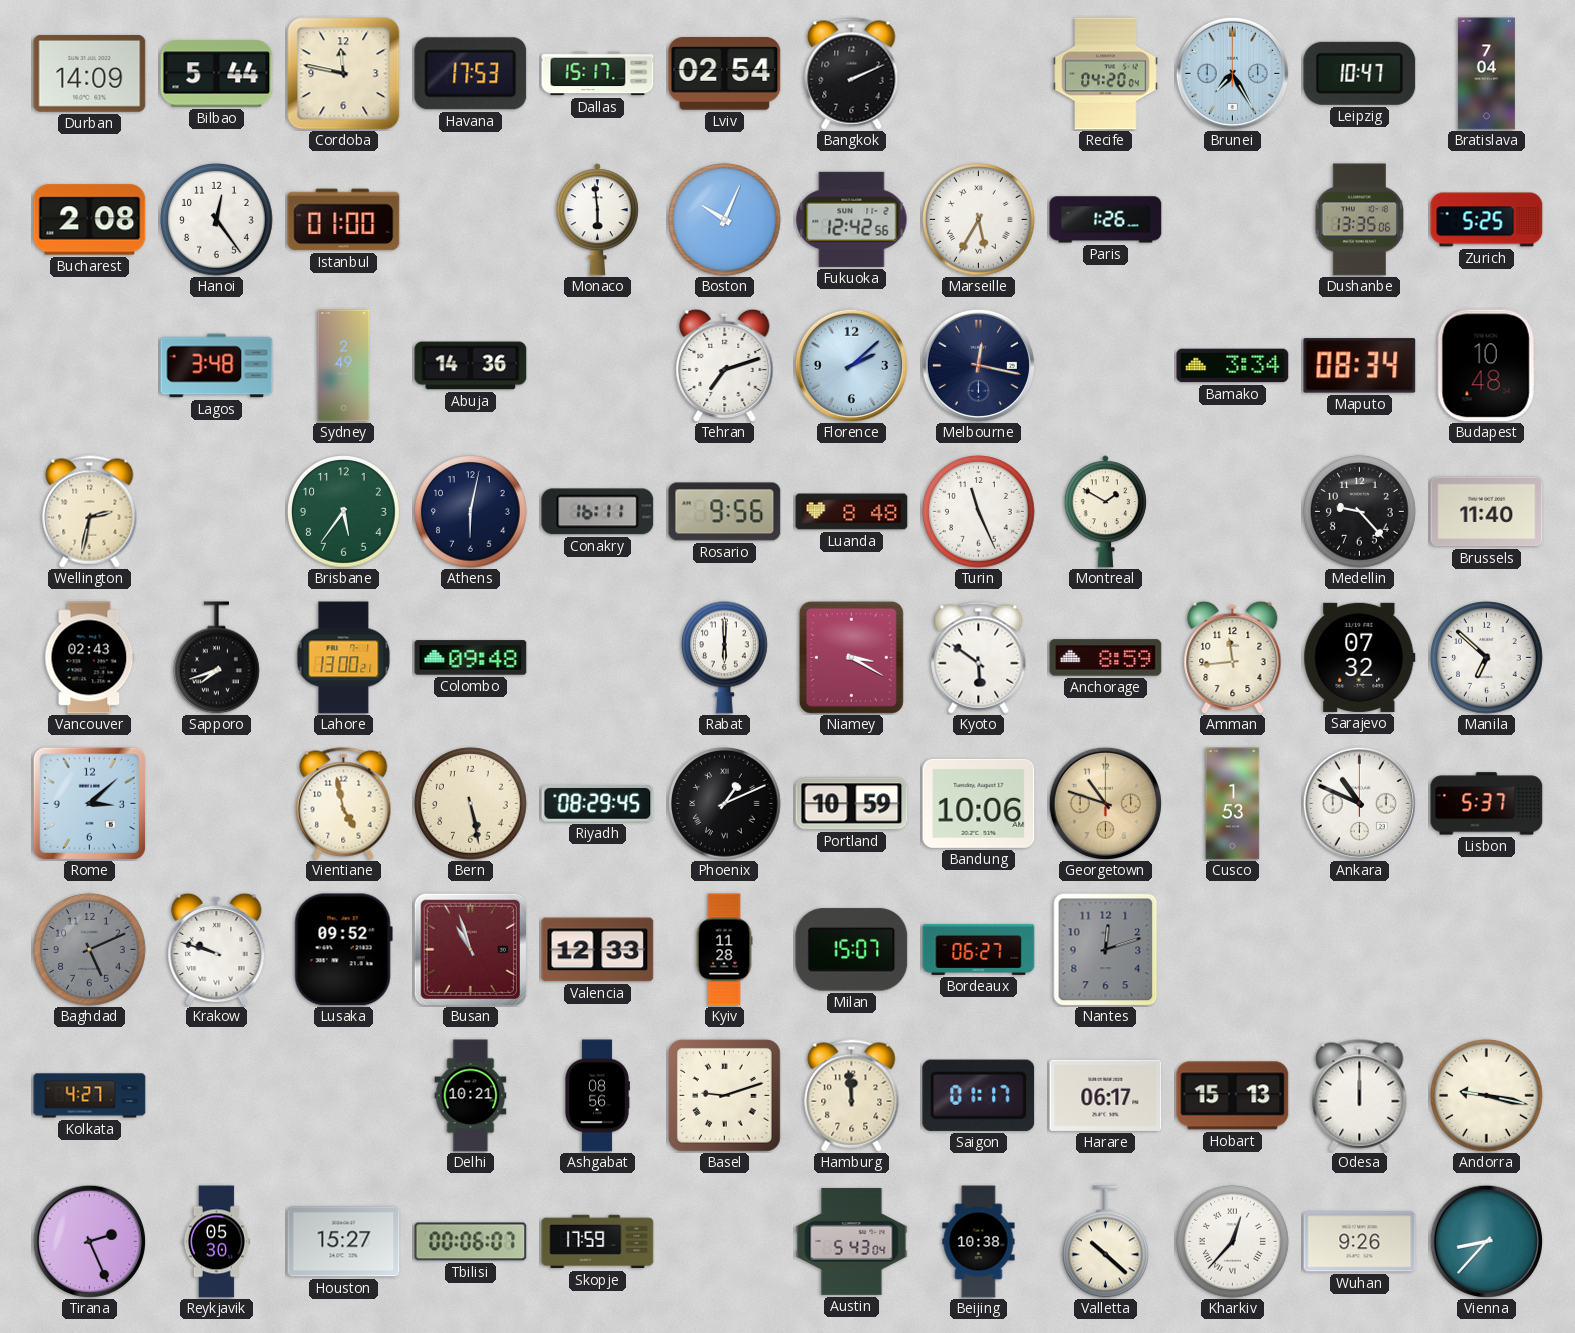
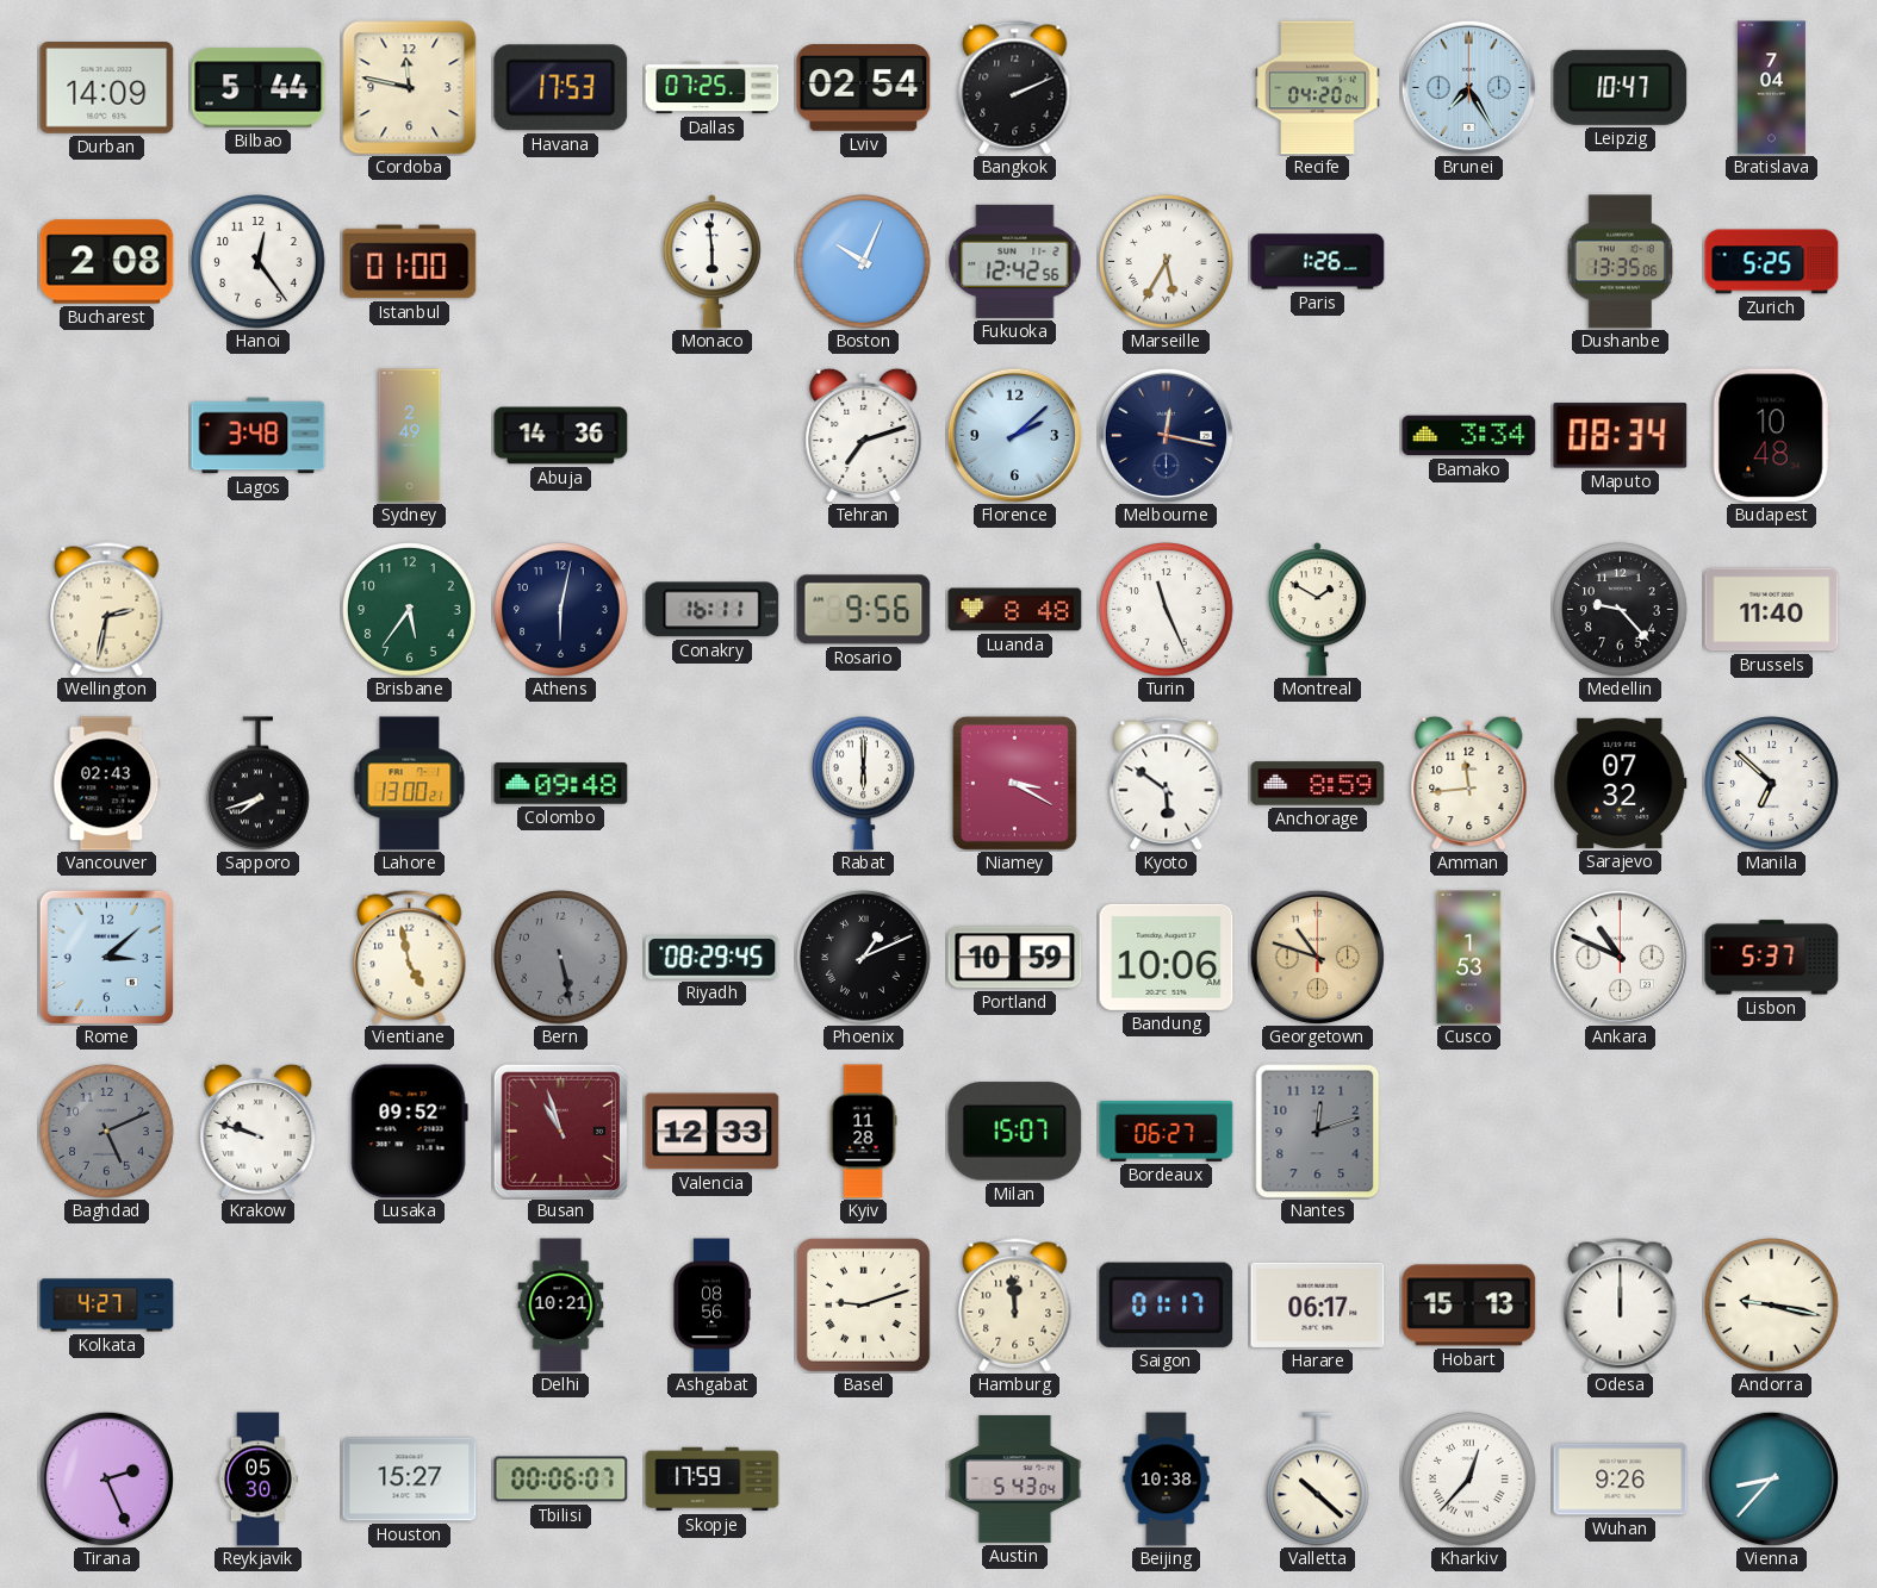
Dallas: 15:17 -> 07:25 (713, 88)
Bern dial: cream -> grey (561, 958)
